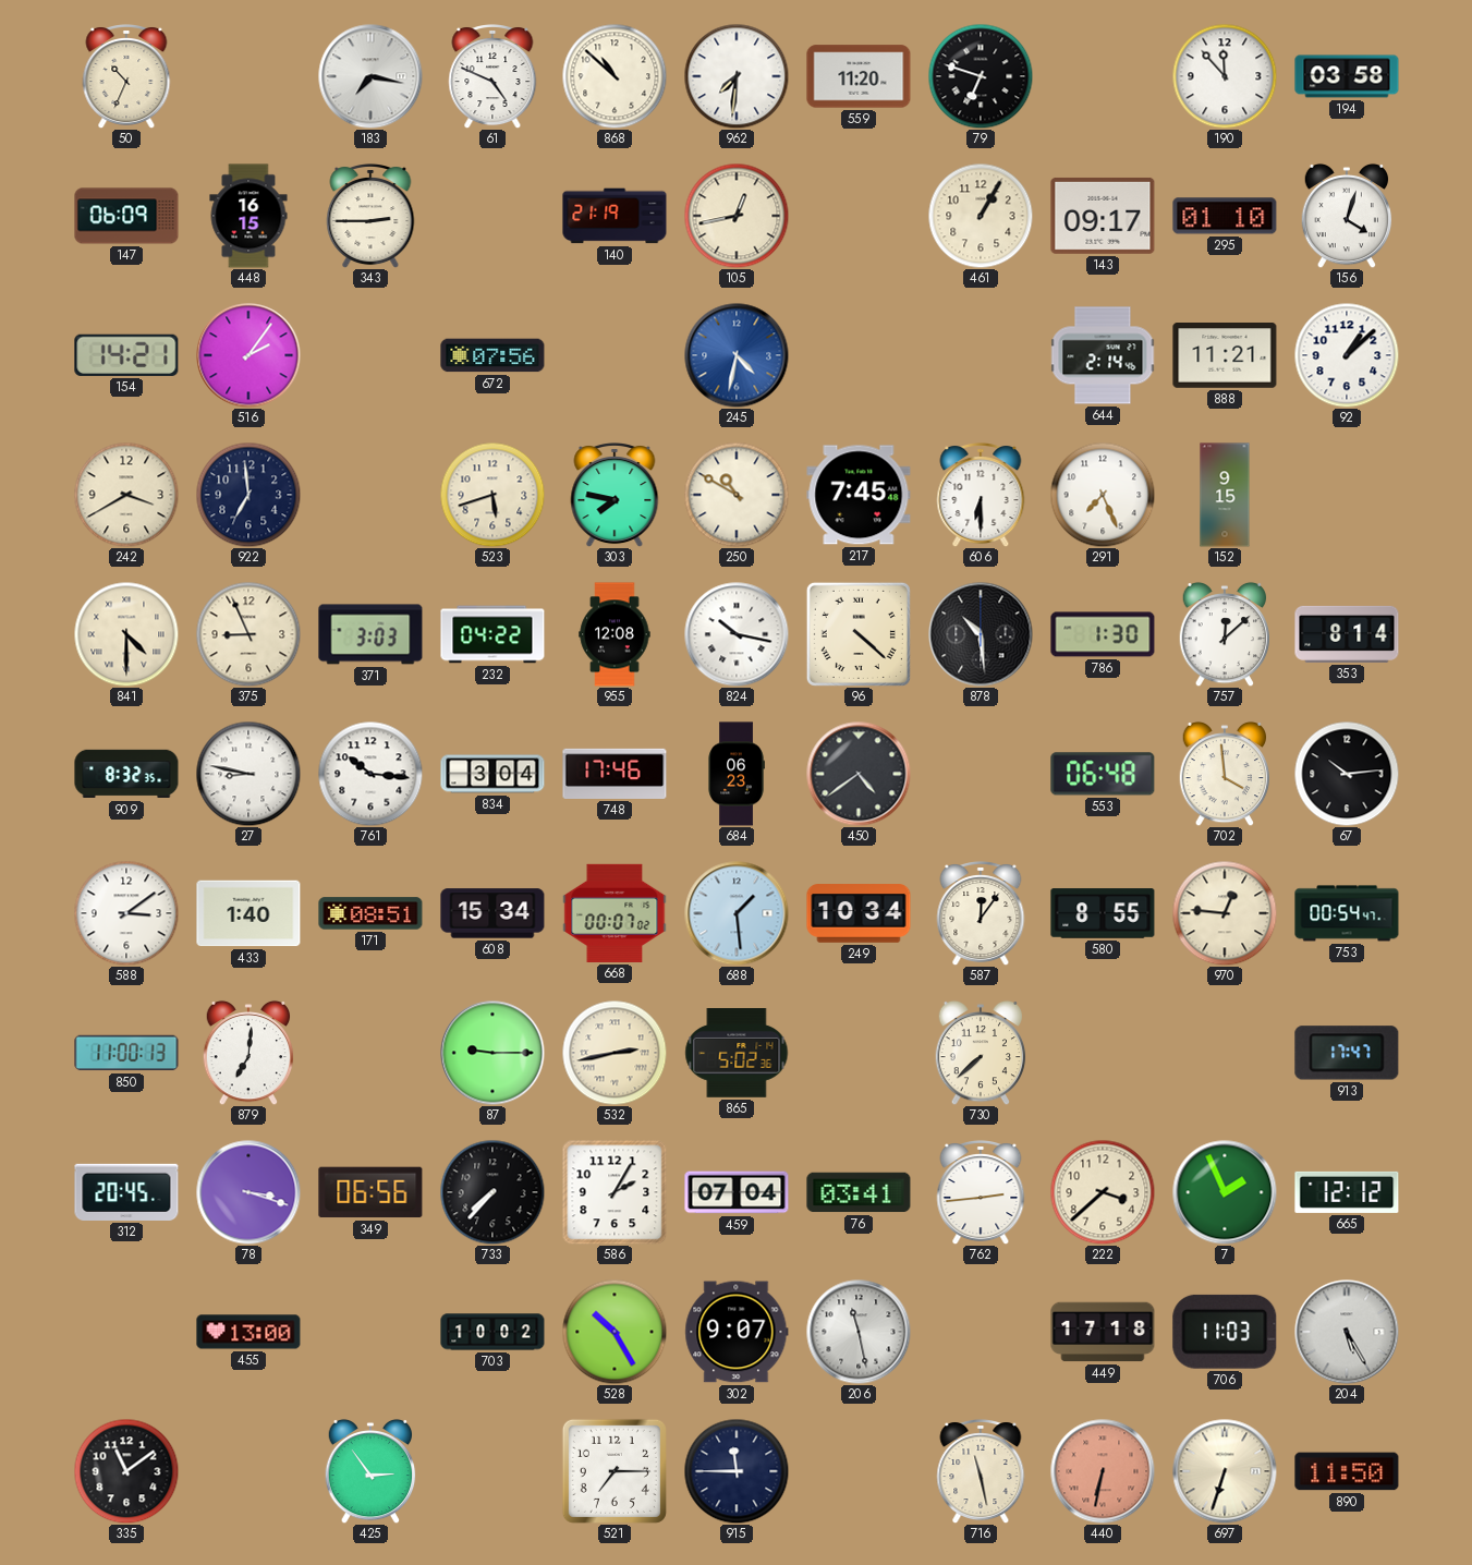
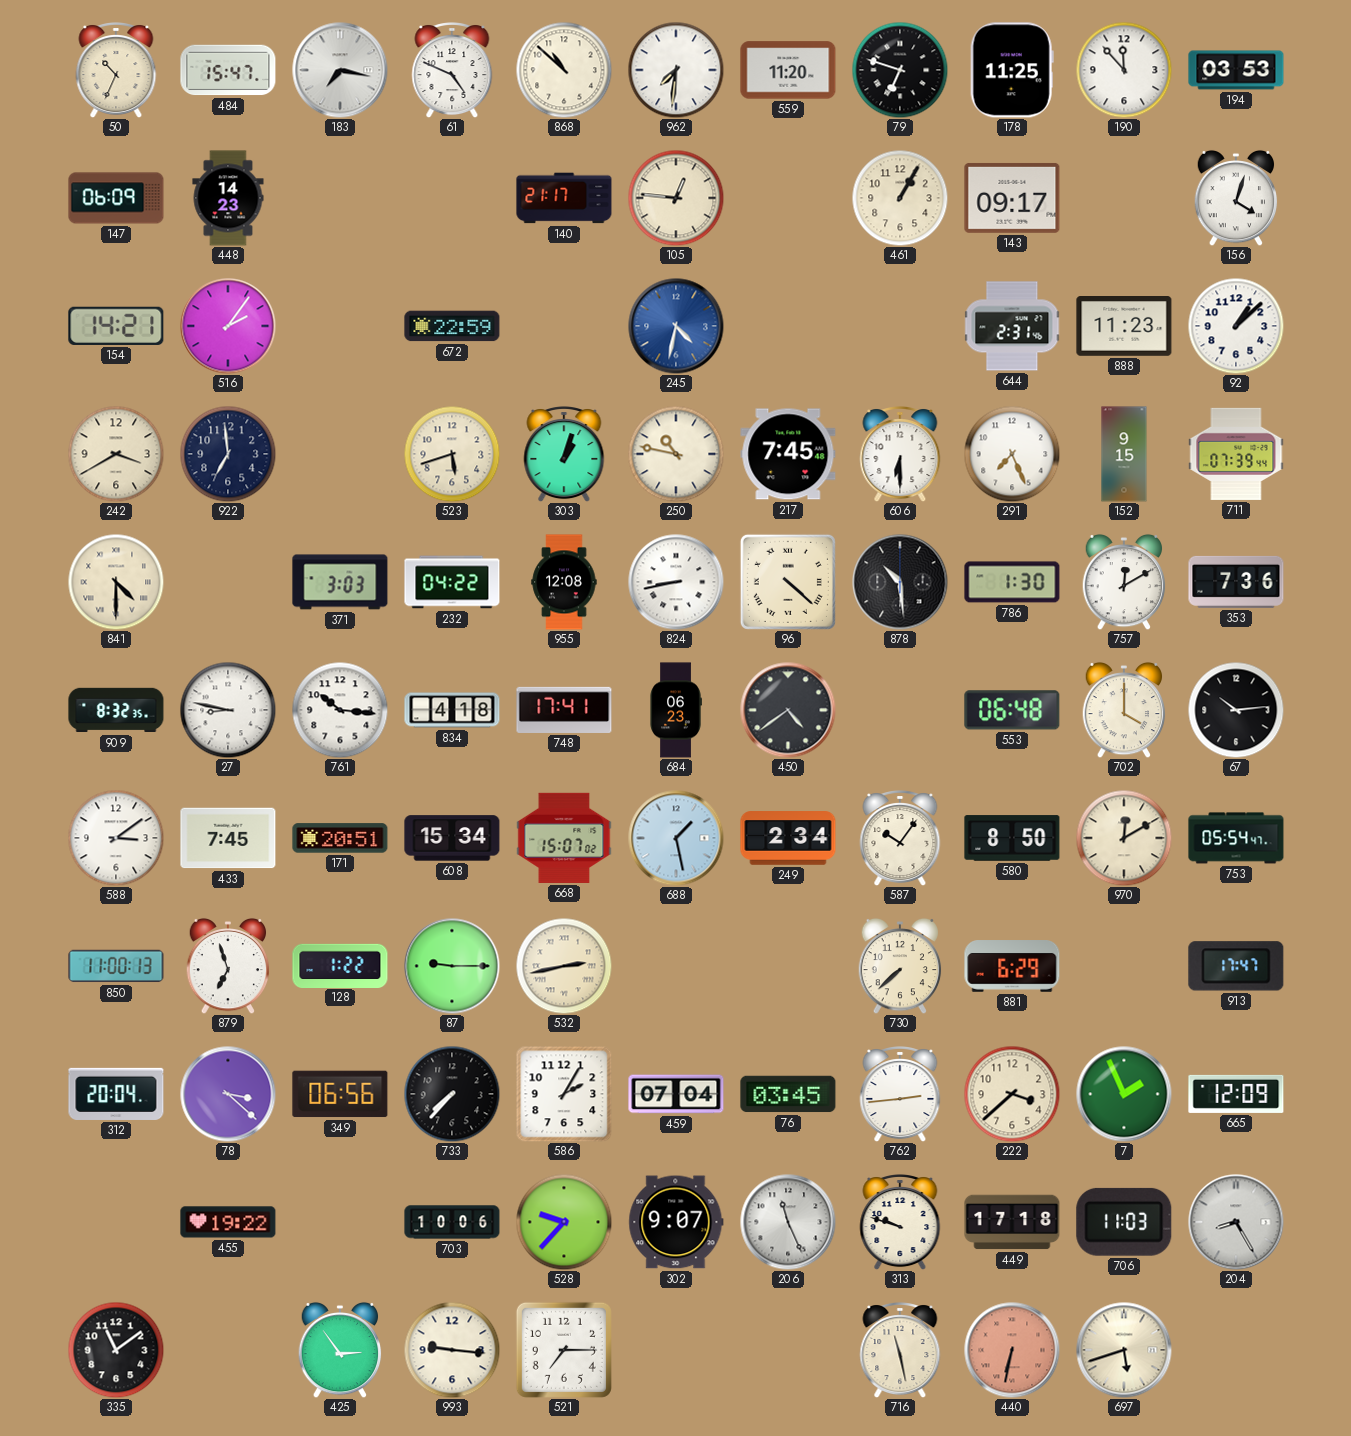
484: none -> 15:47 (228, 70)
178: none -> 11:25 (1012, 70)
194: 03:58 -> 03:53 (1236, 70)
448: 16:15 -> 14:23 (228, 198)
343: 2:45 -> none (370, 217)
140: 21:19 -> 21:17 (564, 198)
105: 12:43 -> 12:46 (676, 198)
295: 01:10 -> none (1225, 216)
672: 07:56 -> 22:59 (452, 326)
644: 2:14 -> 2:31 (1012, 326)
888: 11:21 -> 11:23 (1124, 327)
303: 7:47 -> 1:03 (564, 455)
250: 10:50 -> 10:47 (676, 454)
711: none -> 07:39 (1236, 454)
375: 8:56 -> none (248, 634)
824: 10:17 -> 8:43 (676, 582)
757: 12:08 -> 12:10 (1124, 582)
353: 8:14 -> 7:36 (1236, 582)
834: 3:04 -> 4:18 (452, 710)
748: 17:46 -> 17:41 (564, 710)
702: 3:59 -> 4:00 (1124, 710)
433: 1:40 -> 7:45 (228, 838)
171: 08:51 -> 20:51 (340, 838)
668: 00:07 -> 15:07 (564, 838)
688: 1:29 -> 1:28 (676, 838)
249: 10:34 -> 2:34 (788, 838)
587: 12:06 -> 10:06 (900, 839)
580: 8:55 -> 8:50 (1012, 838)
970: 12:46 -> 12:10 (1124, 838)
753: 00:54 -> 05:54 (1236, 838)
879: 7:01 -> 6:57 (228, 966)
128: none -> 1:22 (340, 965)
865: 5:02 -> none (737, 1054)
881: none -> 6:29 (1012, 966)
312: 20:45 -> 20:04 (116, 1094)
78: 3:18 -> 3:22 (228, 1094)
76: 03:41 -> 03:45 (788, 1094)
665: 12:12 -> 12:09 (1236, 1094)
455: 13:00 -> 19:22 (228, 1222)
703: 10:02 -> 10:06 (452, 1222)
528: 10:25 -> 9:37 (564, 1222)
206: 11:28 -> 11:26 (788, 1222)
313: none -> 9:48 (900, 1223)
204: 5:25 -> 8:25 (1236, 1222)
993: none -> 9:16 (452, 1350)
915: 11:45 -> none (737, 1471)
697: 6:33 -> 5:42 (1124, 1350)
890: 11:50 -> none (1347, 1471)
